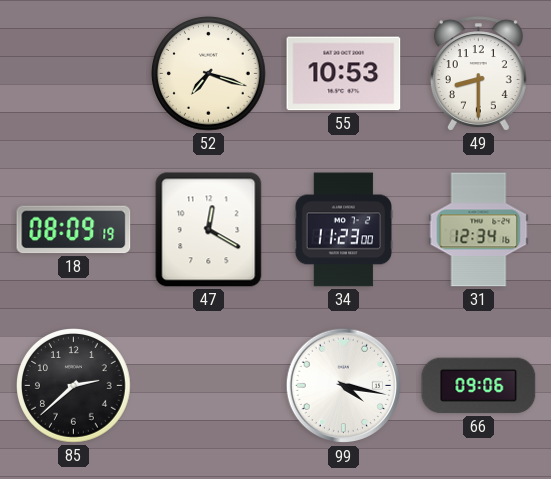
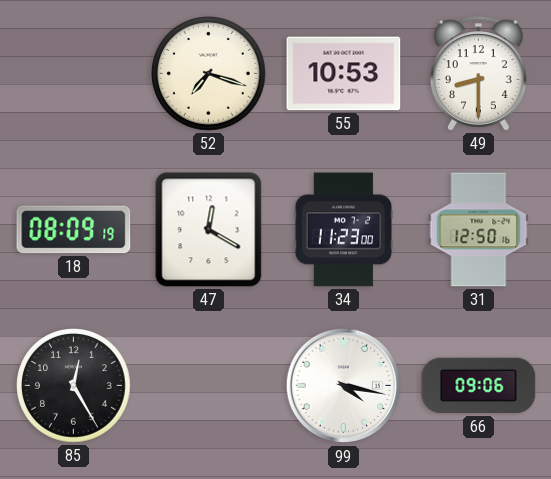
31: 12:34 -> 12:50 (479, 230)
85: 2:38 -> 12:25 (74, 386)
